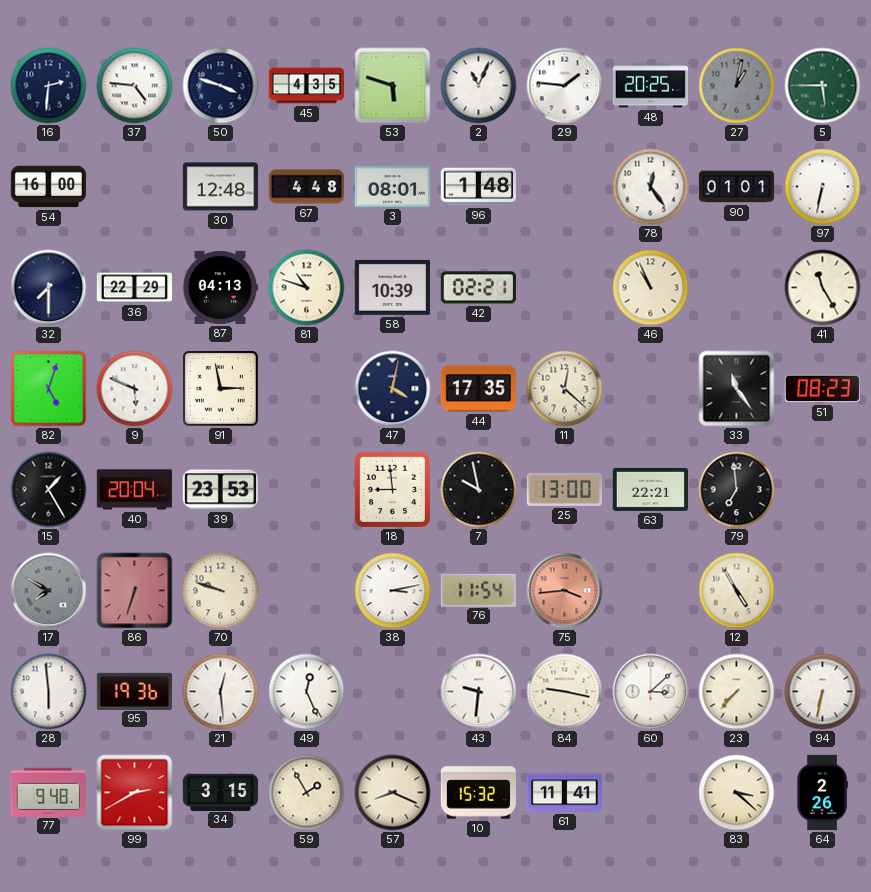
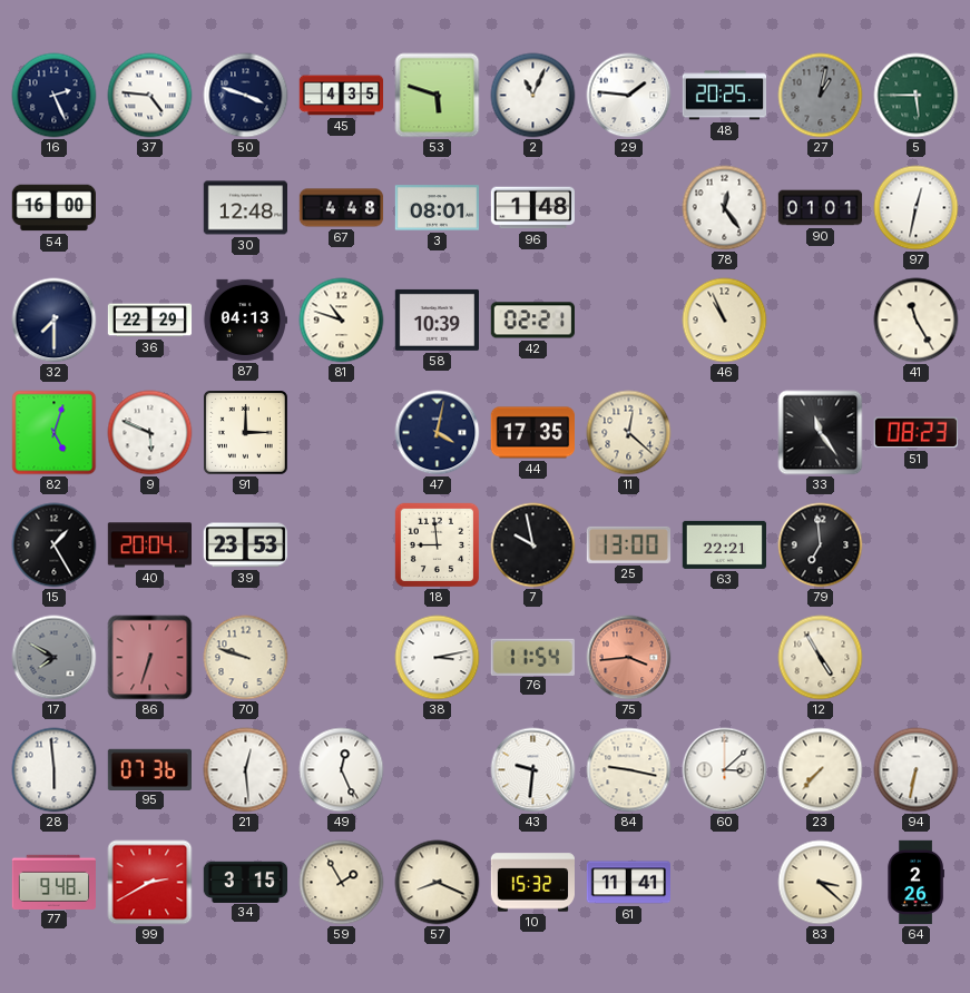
16: 2:31 -> 2:26 (55, 96)
97: 6:32 -> 12:32 (917, 208)
91: 2:58 -> 3:00 (246, 433)
95: 19:36 -> 07:36 (149, 769)
